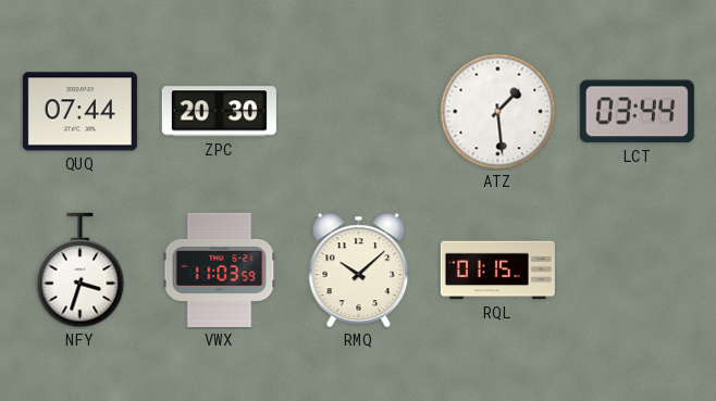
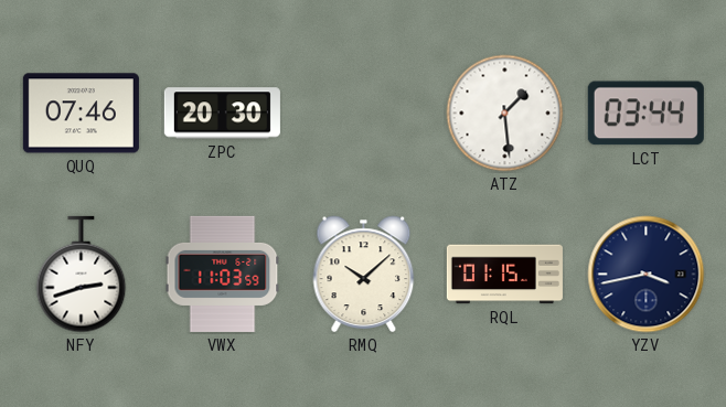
QUQ: 07:44 -> 07:46 (81, 114)
NFY: 3:33 -> 2:42 (82, 275)
YZV: none -> 3:43 (647, 275)
